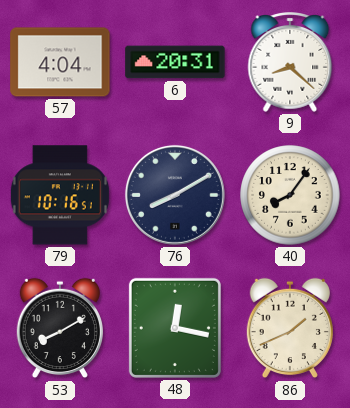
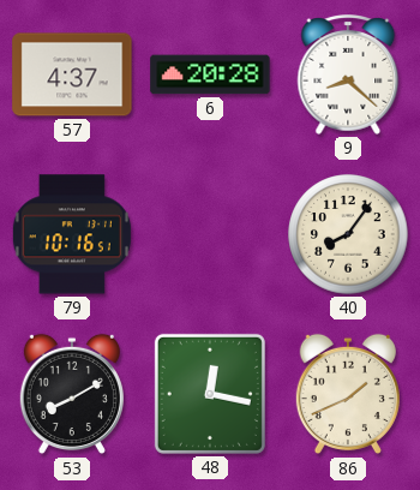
57: 4:04 -> 4:37 (72, 74)
6: 20:31 -> 20:28 (210, 74)
76: 8:10 -> none (175, 195)
